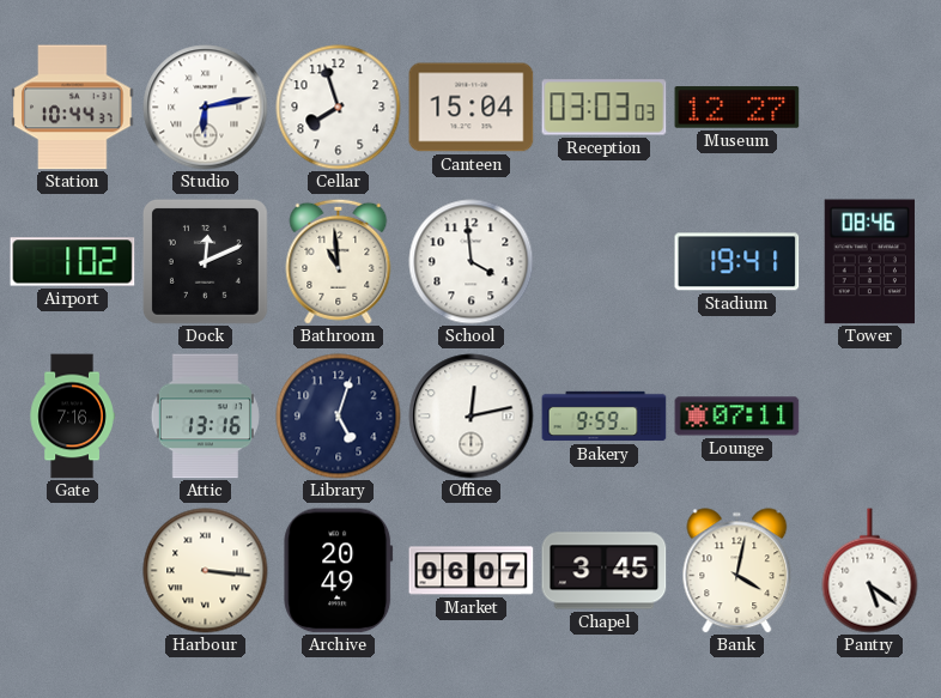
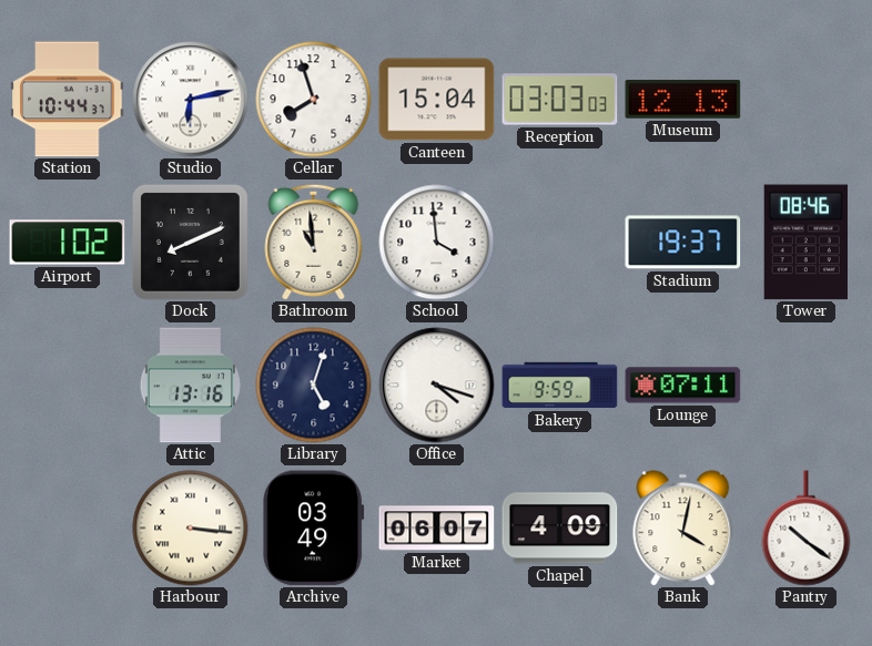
Museum: 12:27 -> 12:13 (683, 100)
Dock: 12:11 -> 8:11 (190, 242)
Stadium: 19:41 -> 19:37 (683, 243)
Gate: 7:16 -> none (72, 417)
Office: 12:13 -> 4:18 (437, 386)
Archive: 20:49 -> 03:49 (314, 529)
Chapel: 3:45 -> 4:09 (560, 529)
Pantry: 5:21 -> 10:21 (807, 529)
